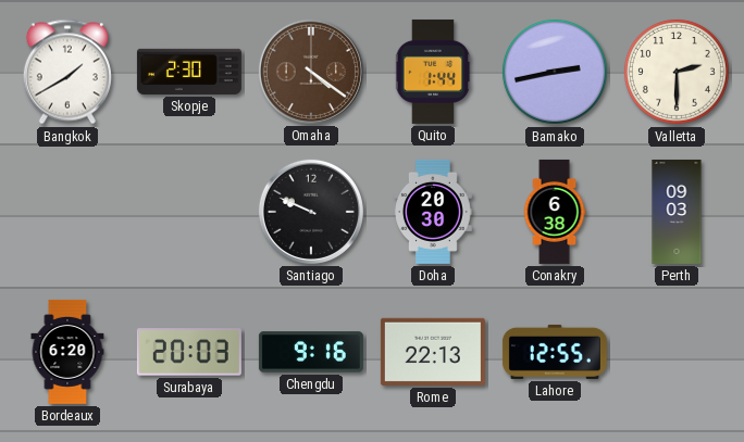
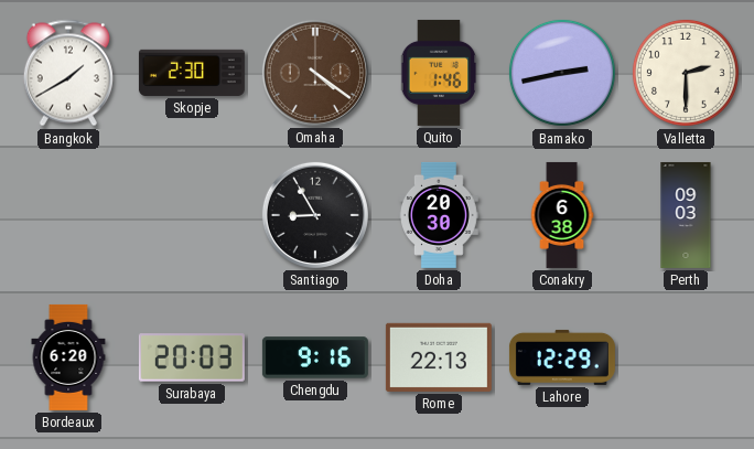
Quito: 1:44 -> 1:46 (439, 73)
Santiago: 9:49 -> 8:55 (315, 215)
Lahore: 12:55 -> 12:29 (562, 357)
